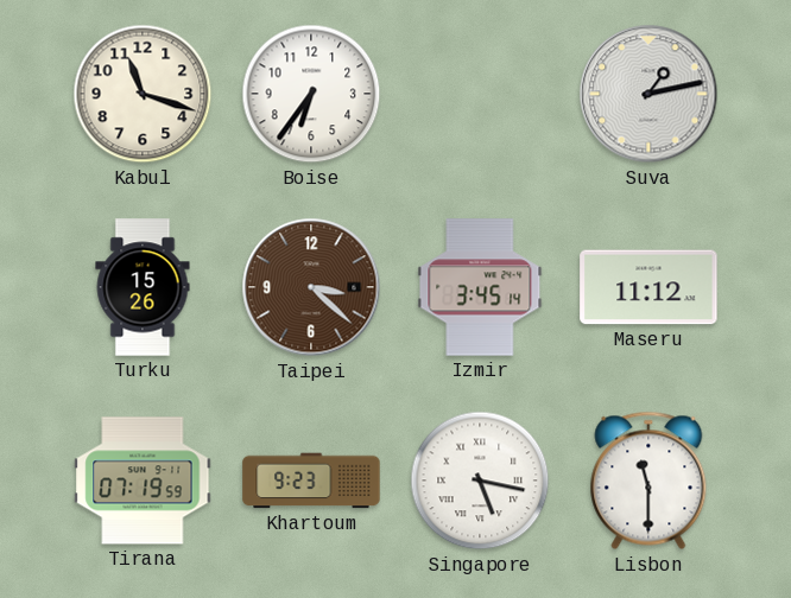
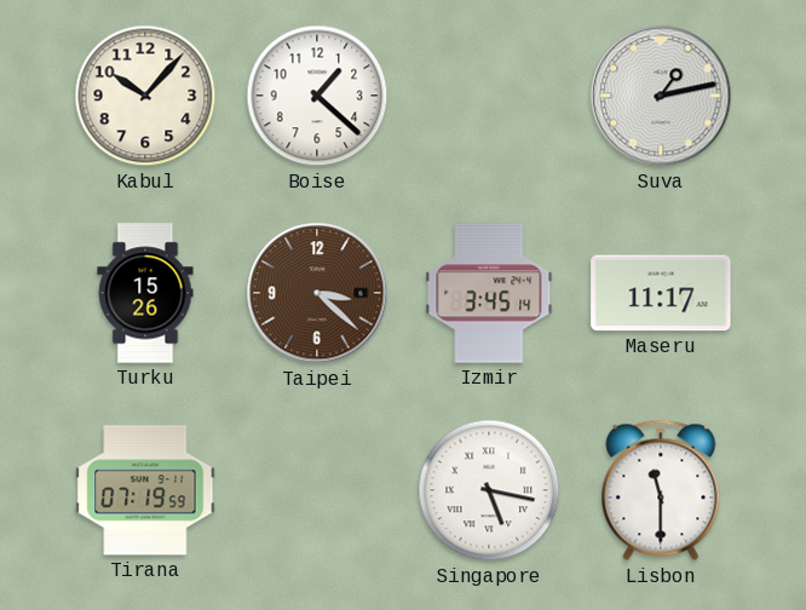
Kabul: 11:18 -> 10:07 (145, 96)
Boise: 6:36 -> 1:22 (317, 96)
Maseru: 11:12 -> 11:17 (661, 293)
Khartoum: 9:23 -> none (311, 481)
